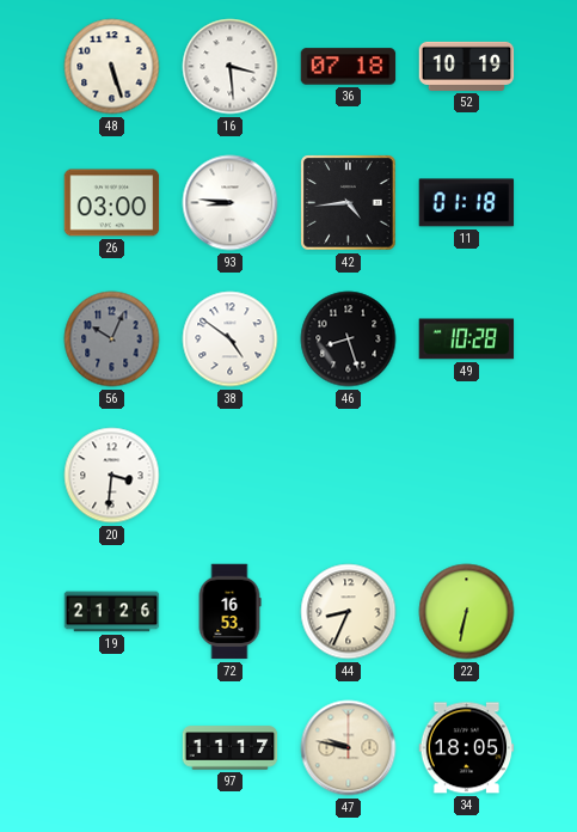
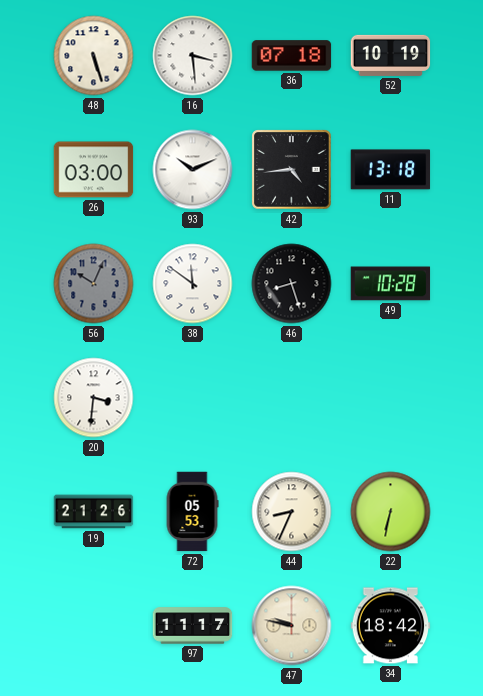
93: 8:46 -> 10:11 (193, 170)
11: 01:18 -> 13:18 (391, 170)
38: 4:51 -> 11:51 (193, 284)
72: 16:53 -> 05:53 (192, 512)
34: 18:05 -> 18:42 (391, 626)
